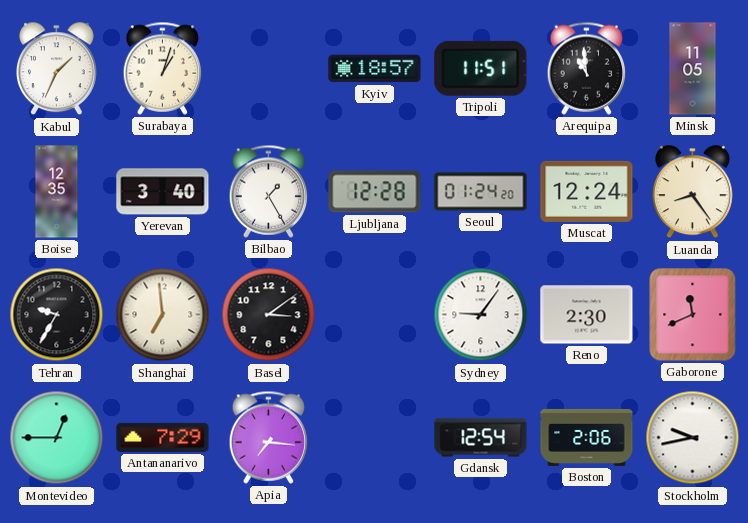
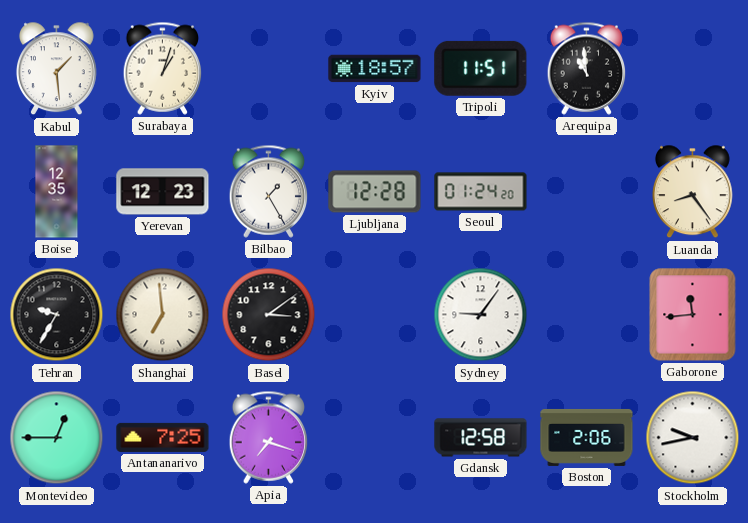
Kabul: 1:34 -> 1:29 (56, 69)
Minsk: 11:05 -> none (693, 69)
Yerevan: 3:40 -> 12:23 (163, 192)
Muscat: 12:24 -> none (587, 191)
Reno: 2:30 -> none (587, 315)
Gaborone: 11:41 -> 11:44 (693, 315)
Antananarivo: 7:29 -> 7:25 (163, 437)
Apia: 7:16 -> 7:18 (269, 437)
Gdansk: 12:54 -> 12:58 (481, 438)
